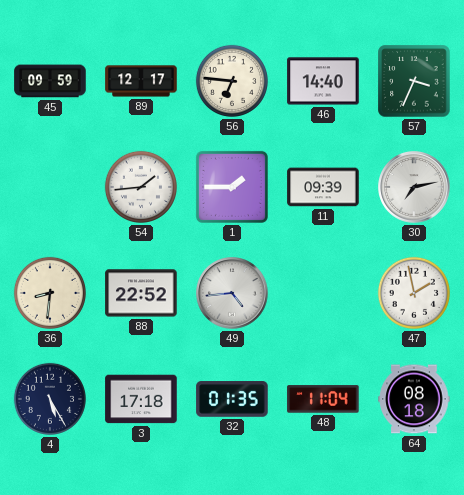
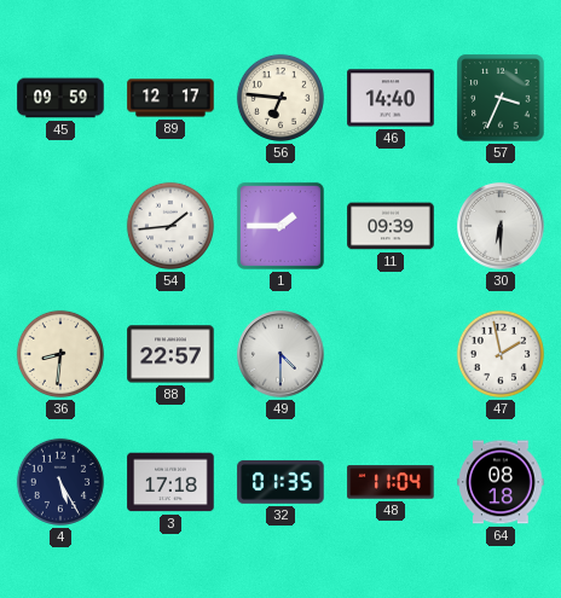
30: 7:13 -> 6:30 (501, 226)
88: 22:52 -> 22:57 (170, 354)
49: 4:44 -> 4:30 (280, 354)
